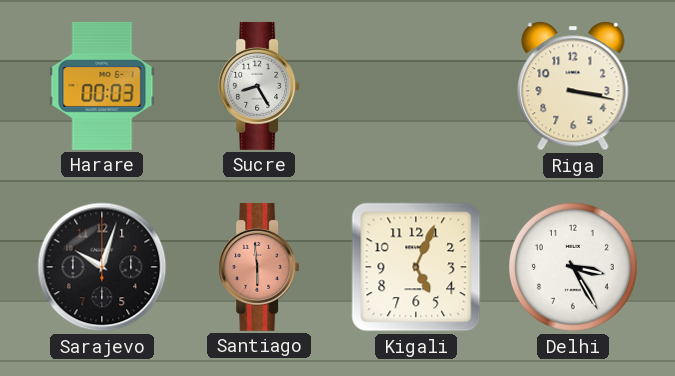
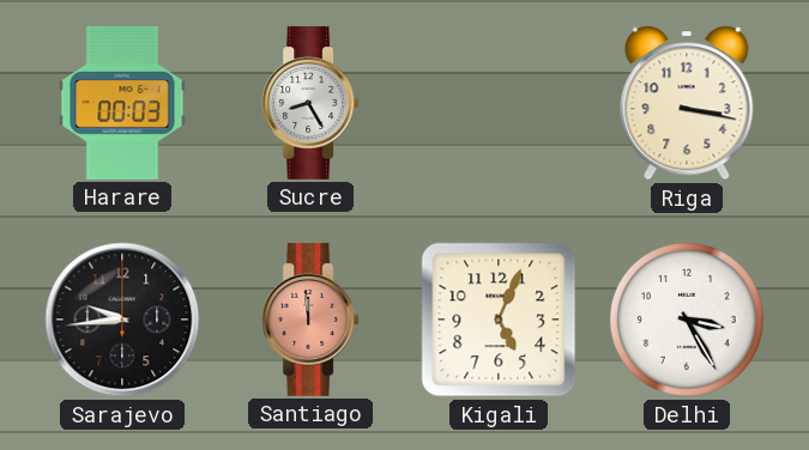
Sarajevo: 10:03 -> 9:44 (122, 320)
Santiago: 5:59 -> 11:59 (310, 320)
